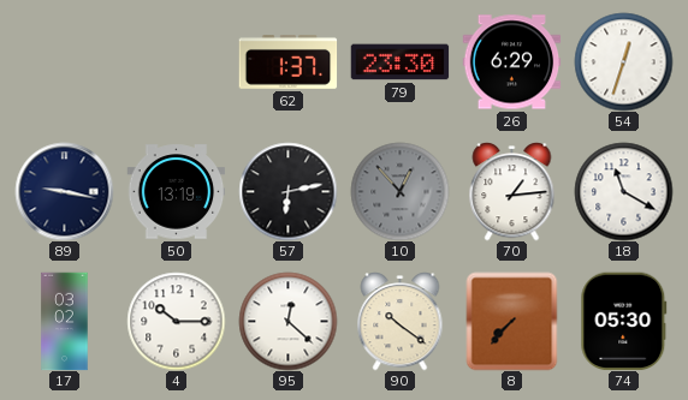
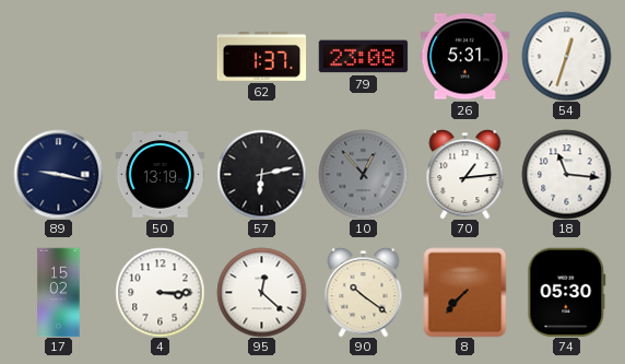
79: 23:30 -> 23:08 (363, 57)
26: 6:29 -> 5:31 (464, 57)
18: 11:20 -> 11:16 (566, 174)
17: 03:02 -> 15:02 (59, 292)
4: 10:15 -> 3:15 (160, 292)
